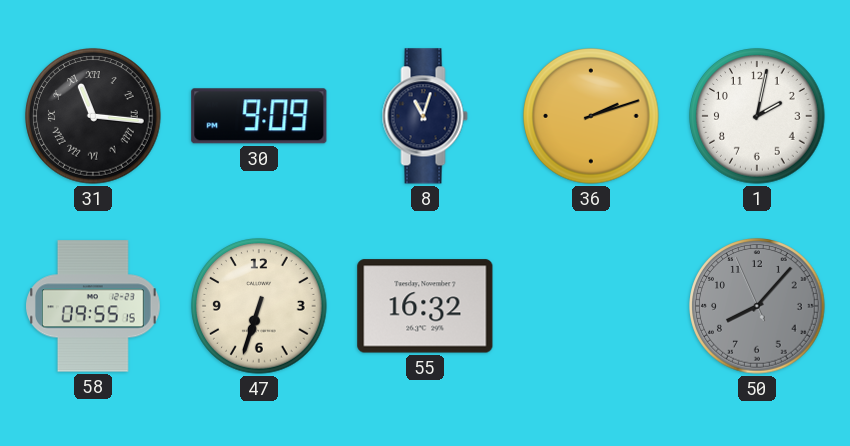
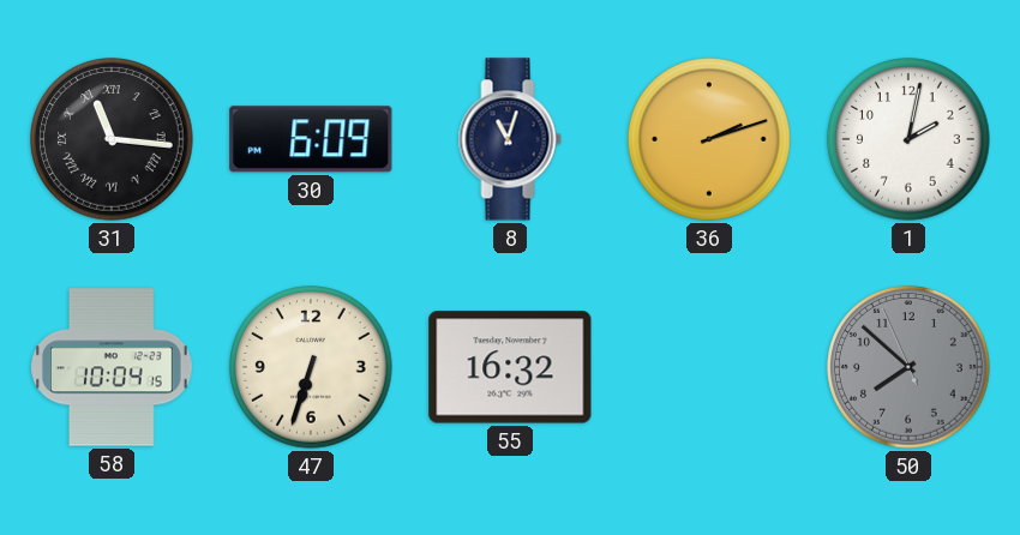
30: 9:09 -> 6:09 (311, 139)
58: 09:55 -> 10:04 (113, 367)
50: 8:06 -> 7:51 (908, 367)
